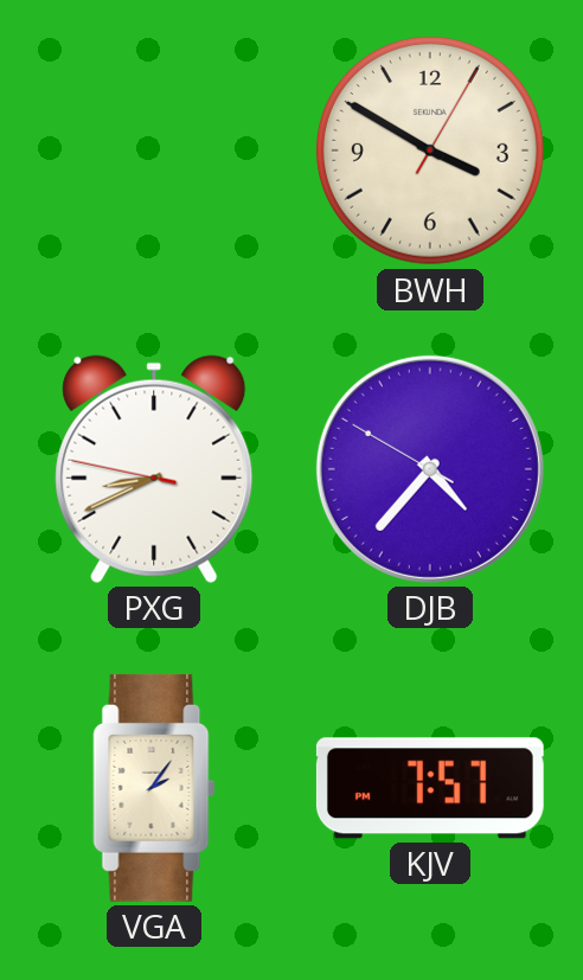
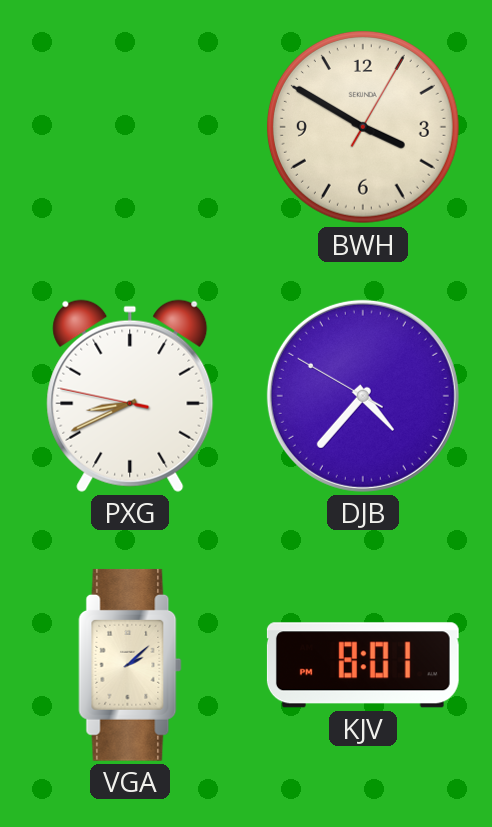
VGA: 2:06 -> 2:08 (130, 665)
KJV: 7:57 -> 8:01 (363, 665)
